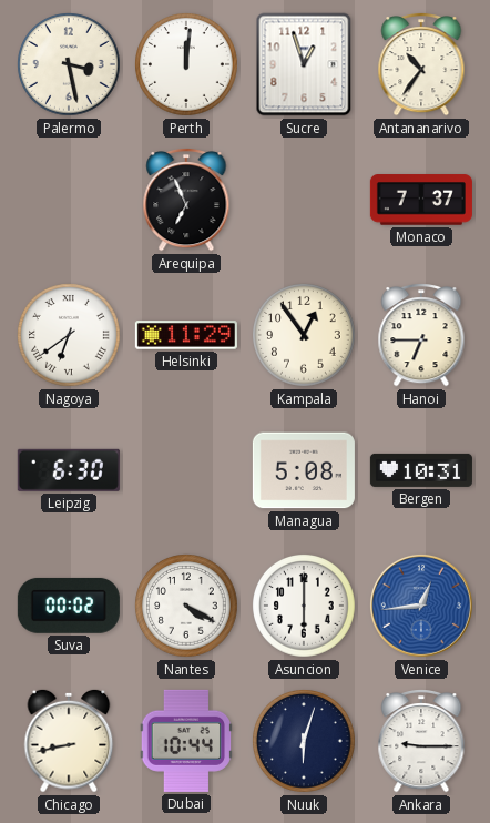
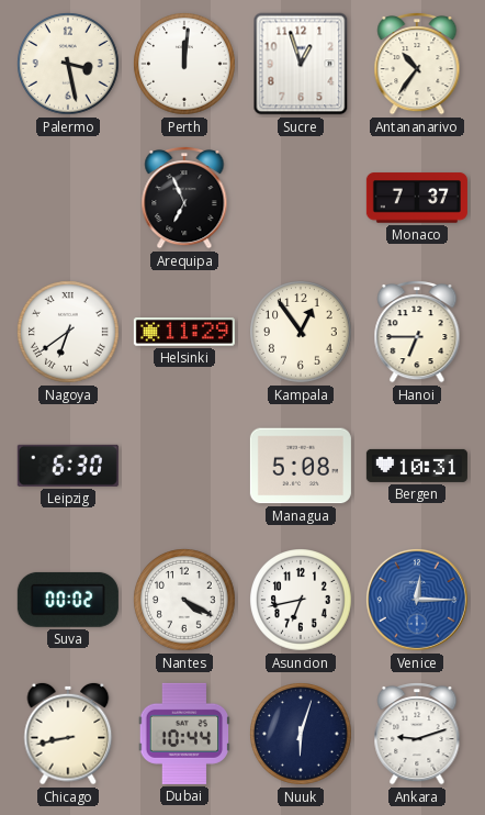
Asuncion: 6:00 -> 6:43 (302, 601)
Venice: 12:44 -> 12:15 (417, 600)
Ankara: 9:15 -> 9:12 (417, 735)
